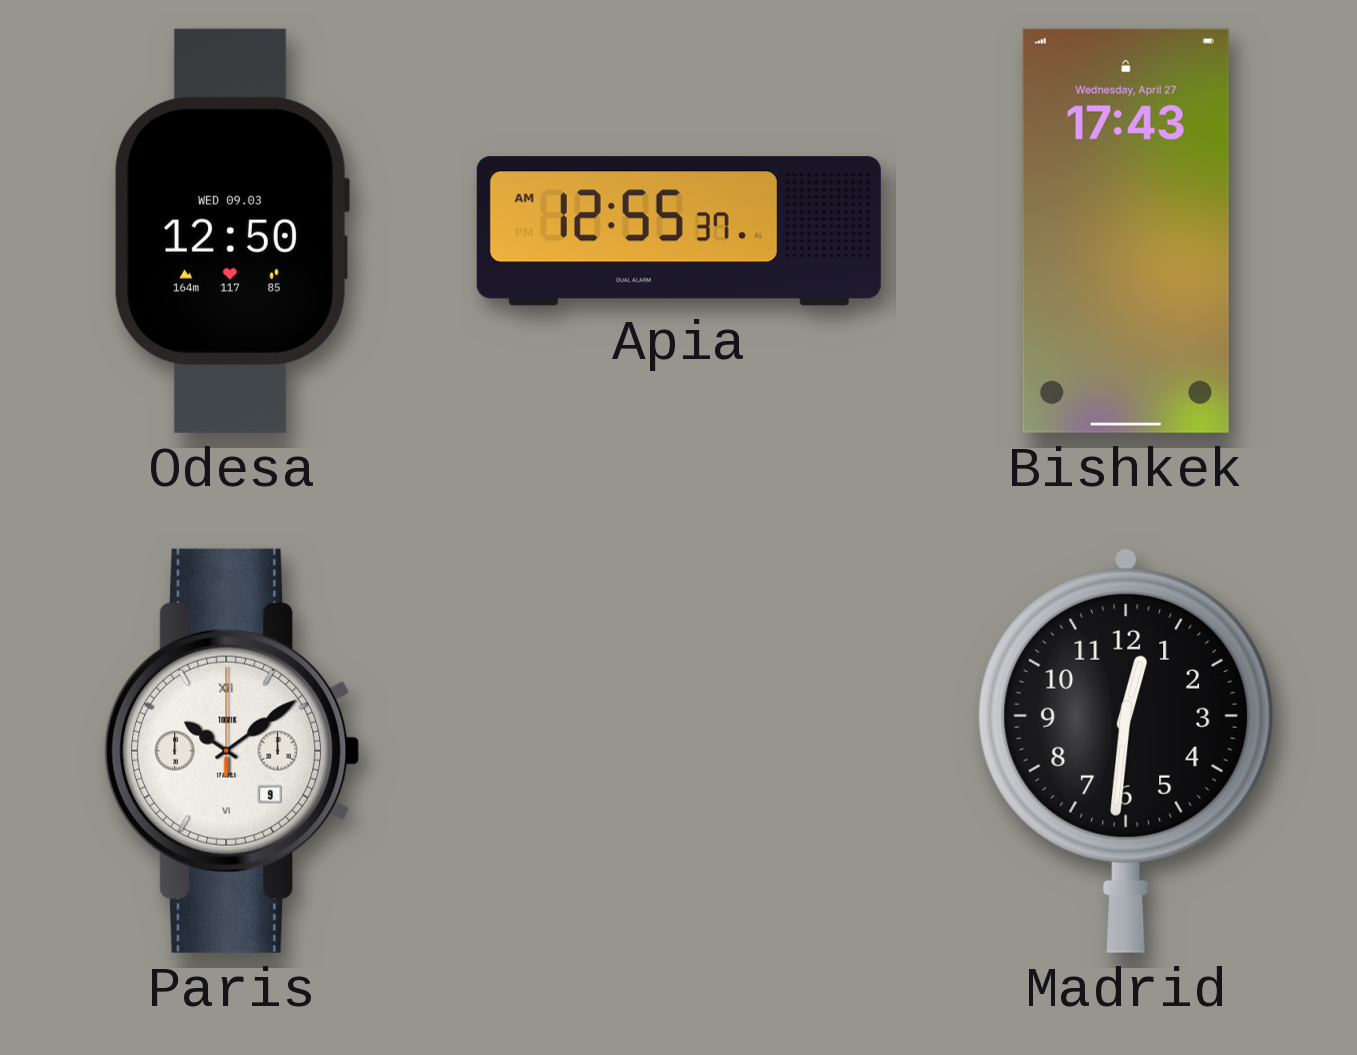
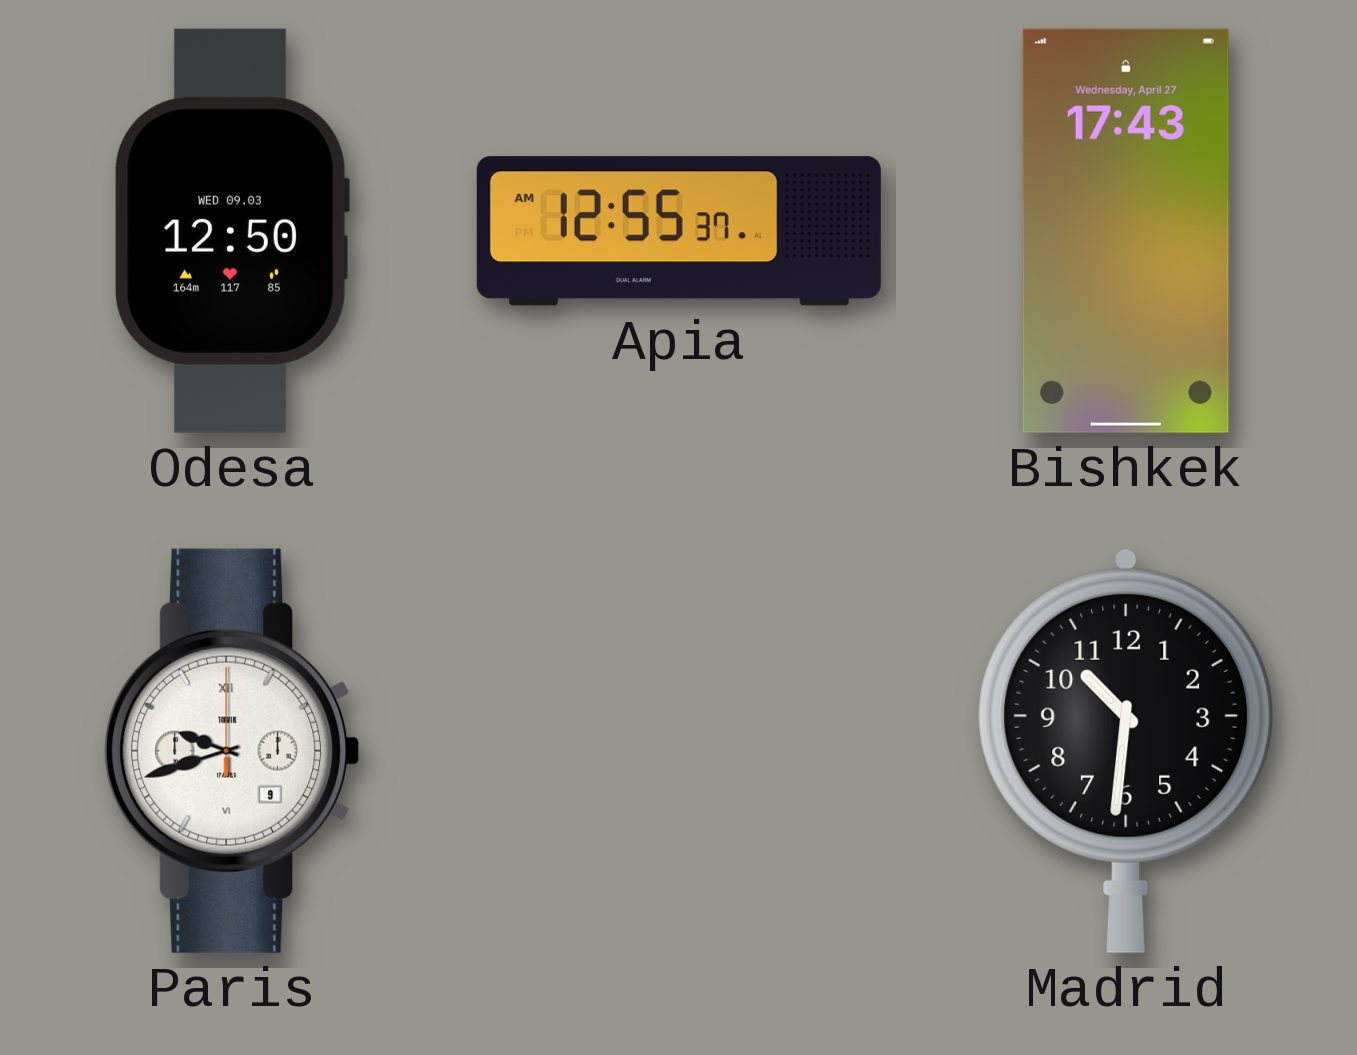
Paris: 10:09 -> 9:42 (232, 751)
Madrid: 12:31 -> 10:31 (1126, 750)
